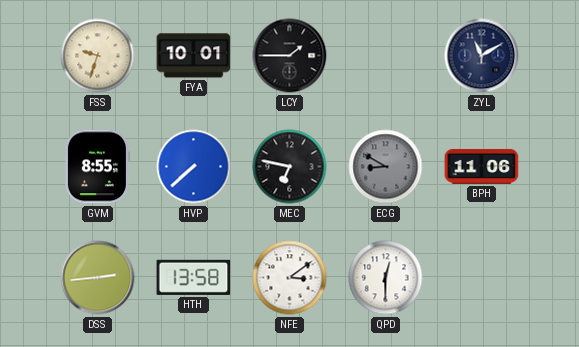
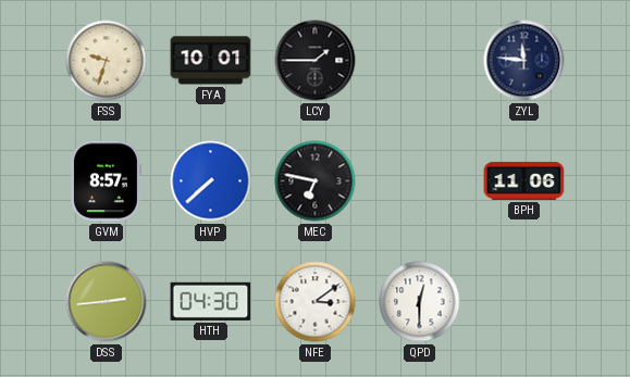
ZYL: 11:10 -> 11:46 (524, 61)
GVM: 8:55 -> 8:57 (106, 181)
ECG: 8:50 -> none (386, 167)
HTH: 13:58 -> 04:30 (211, 301)
